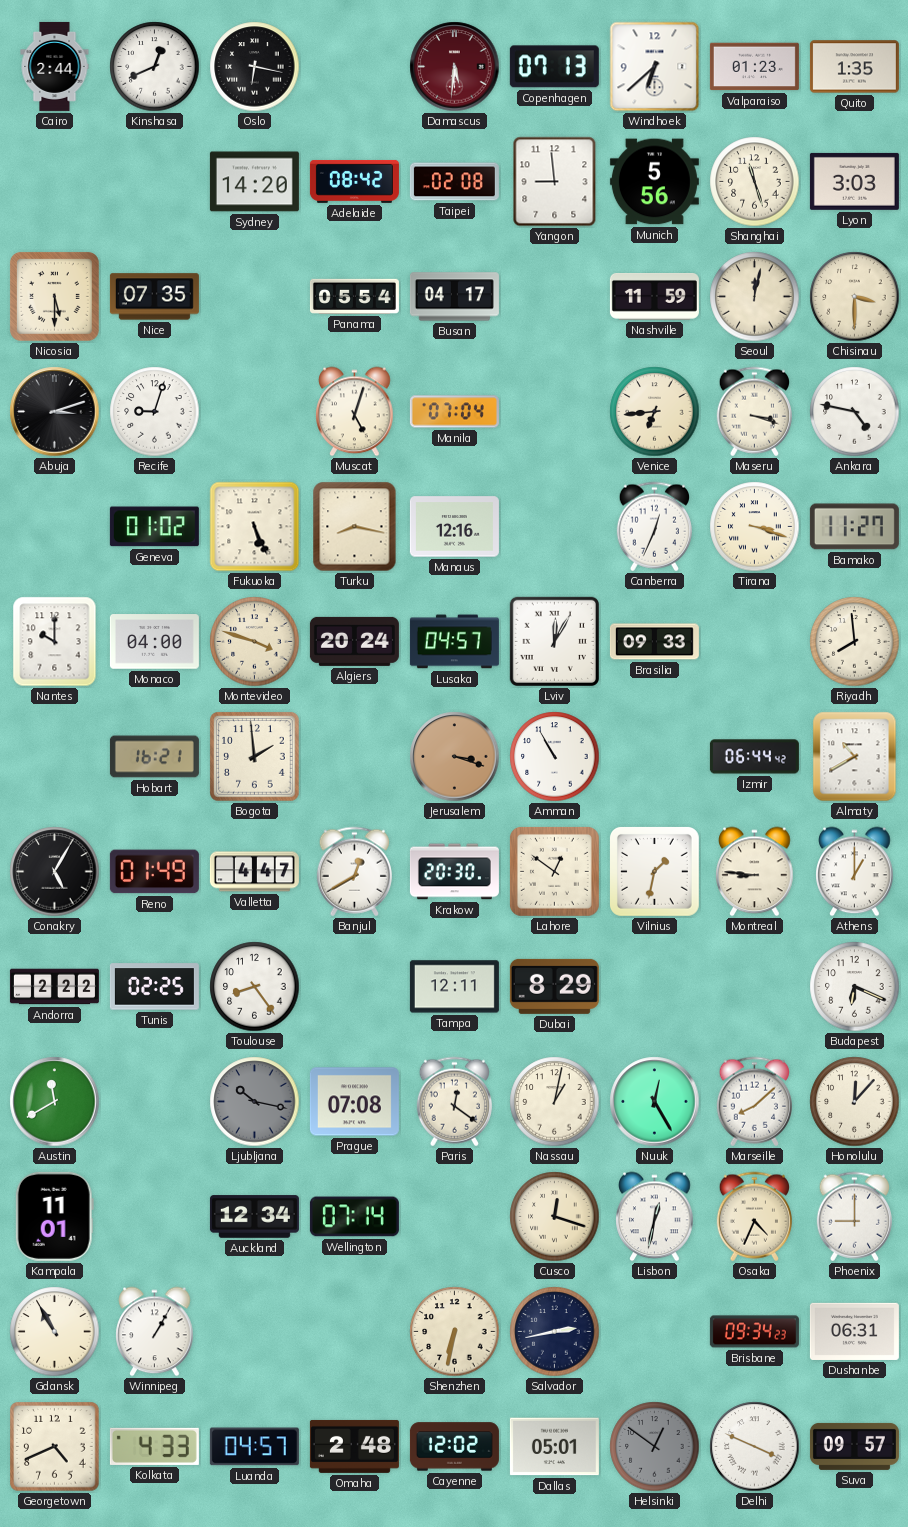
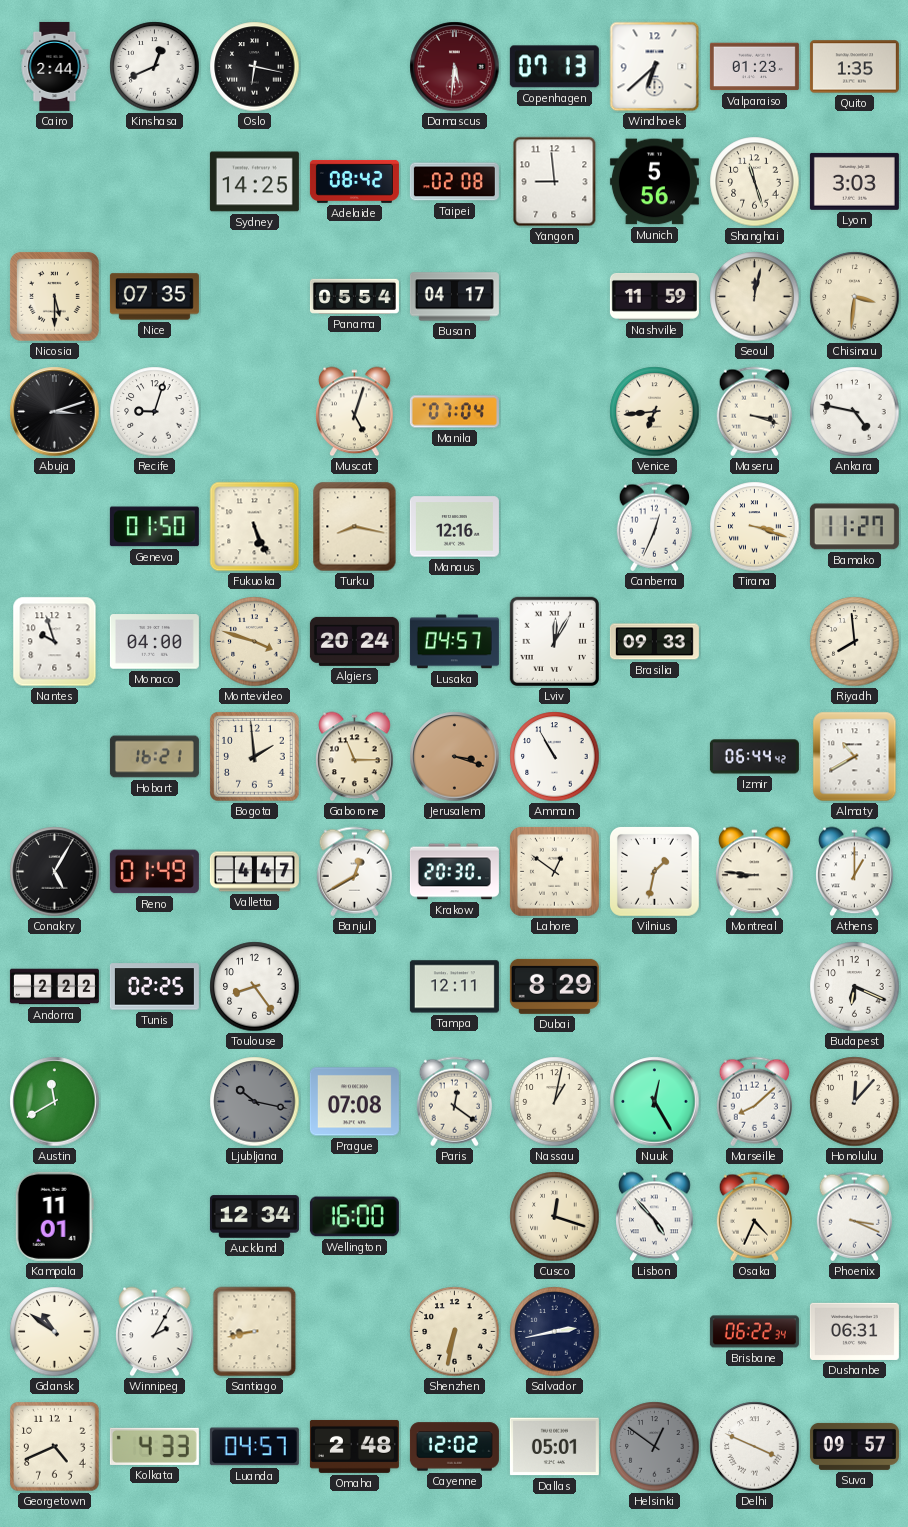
Sydney: 14:20 -> 14:25 (254, 182)
Chisinau: 3:30 -> 3:31 (855, 297)
Geneva: 01:02 -> 01:50 (154, 527)
Nantes: 10:00 -> 9:57 (55, 642)
Gaborone: none -> 11:15 (355, 757)
Wellington: 07:14 -> 16:00 (354, 1217)
Lisbon: 12:32 -> 4:53 (655, 1217)
Phoenix: 9:00 -> 3:19 (854, 1217)
Gdansk: 10:55 -> 10:51 (55, 1332)
Winnipeg: 1:05 -> 2:05 (155, 1332)
Santiago: none -> 8:43 (255, 1332)
Brisbane: 09:34 -> 06:22 (754, 1332)
